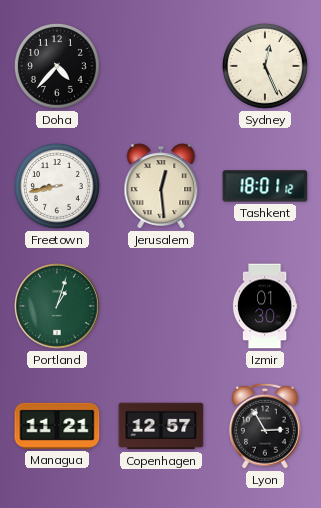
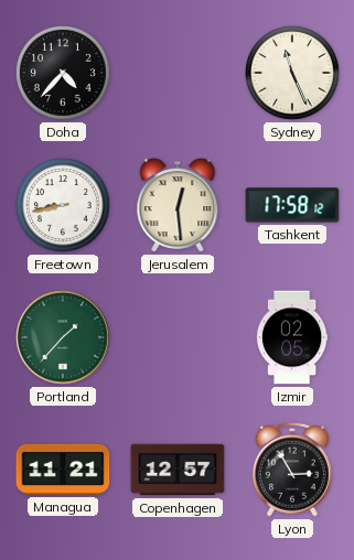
Sydney: 12:26 -> 11:26 (292, 73)
Tashkent: 18:01 -> 17:58 (292, 205)
Portland: 1:03 -> 1:37 (64, 338)
Izmir: 01:30 -> 02:05 (292, 337)
